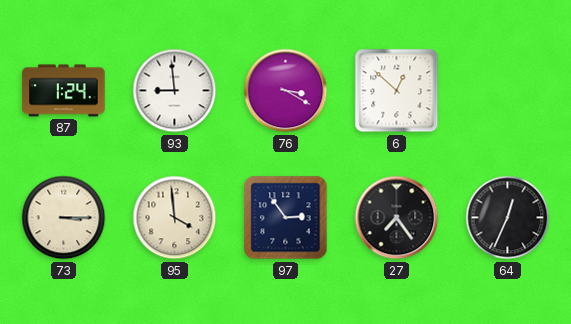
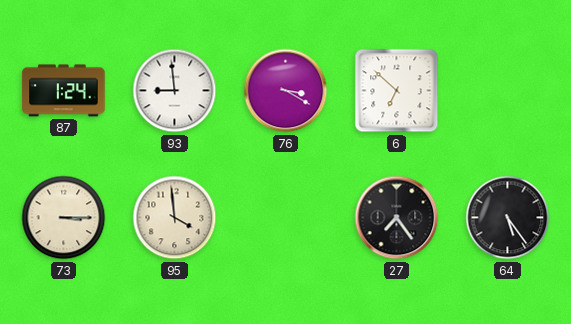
6: 12:52 -> 6:52 (397, 91)
97: 2:54 -> none (286, 218)
64: 12:34 -> 5:24 (508, 218)
